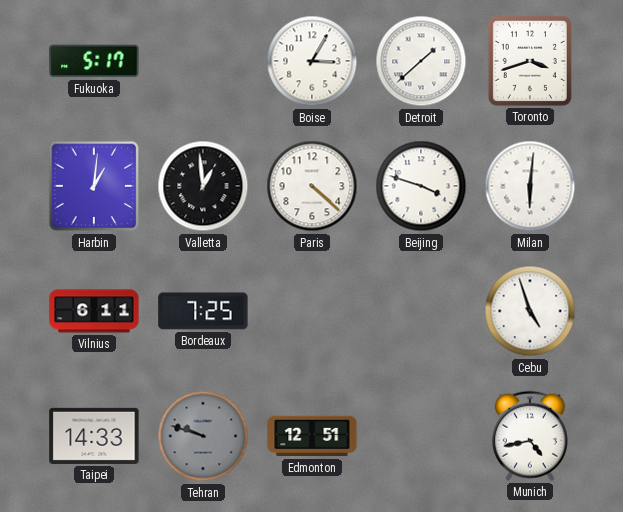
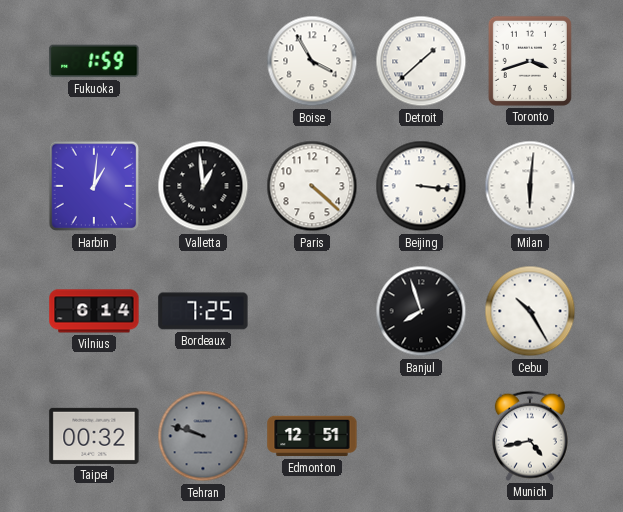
Fukuoka: 5:17 -> 1:59 (94, 61)
Boise: 3:05 -> 3:55 (312, 61)
Beijing: 3:48 -> 3:16 (421, 186)
Vilnius: 6:11 -> 6:14 (94, 311)
Banjul: none -> 7:57 (421, 311)
Cebu: 4:57 -> 10:25 (530, 311)
Taipei: 14:33 -> 00:32 (94, 436)
